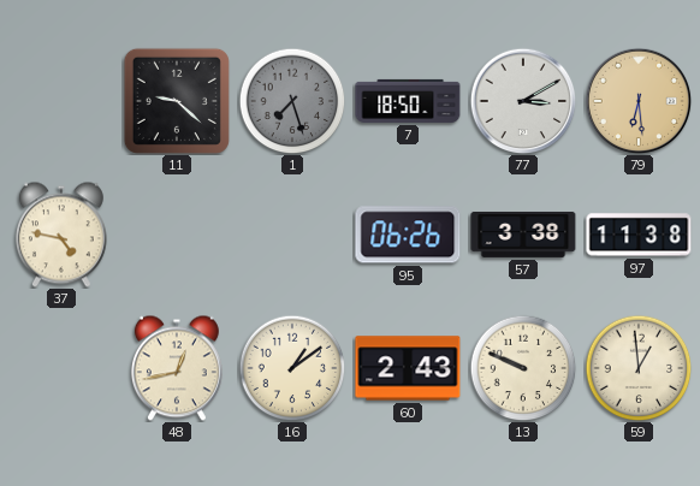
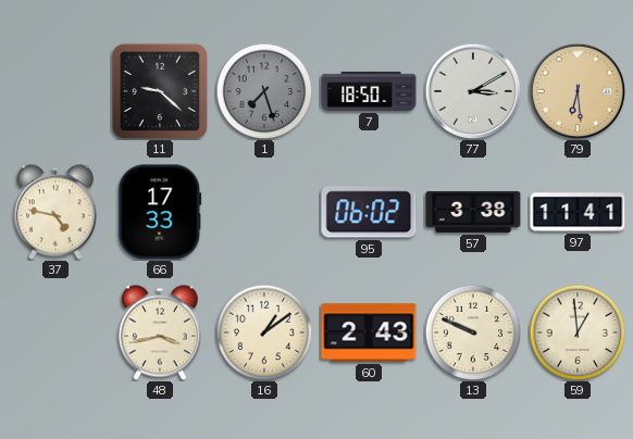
66: none -> 17:33 (160, 212)
95: 06:26 -> 06:02 (369, 212)
97: 11:38 -> 11:41 (578, 212)
48: 12:43 -> 3:43 (160, 333)
